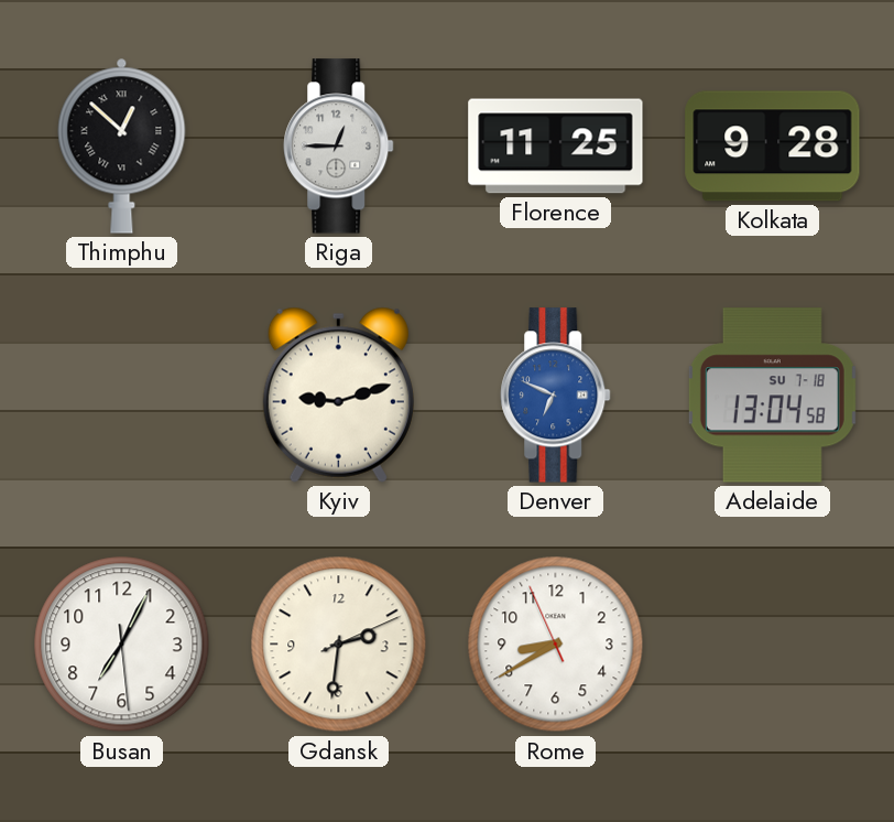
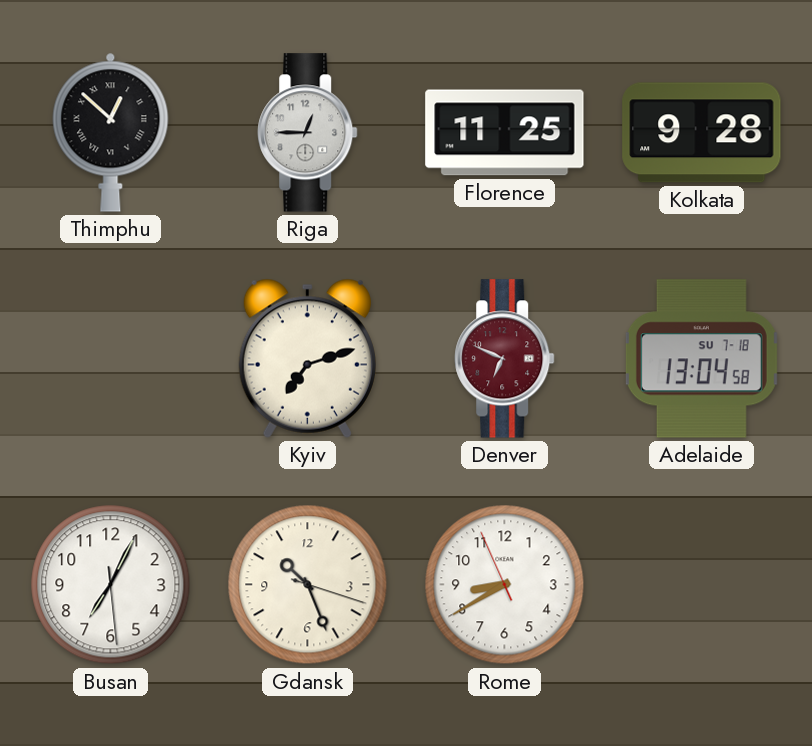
Kyiv: 9:12 -> 7:12 (307, 358)
Denver dial: blue -> burgundy (505, 359)
Gdansk: 2:31 -> 10:26 (308, 585)
